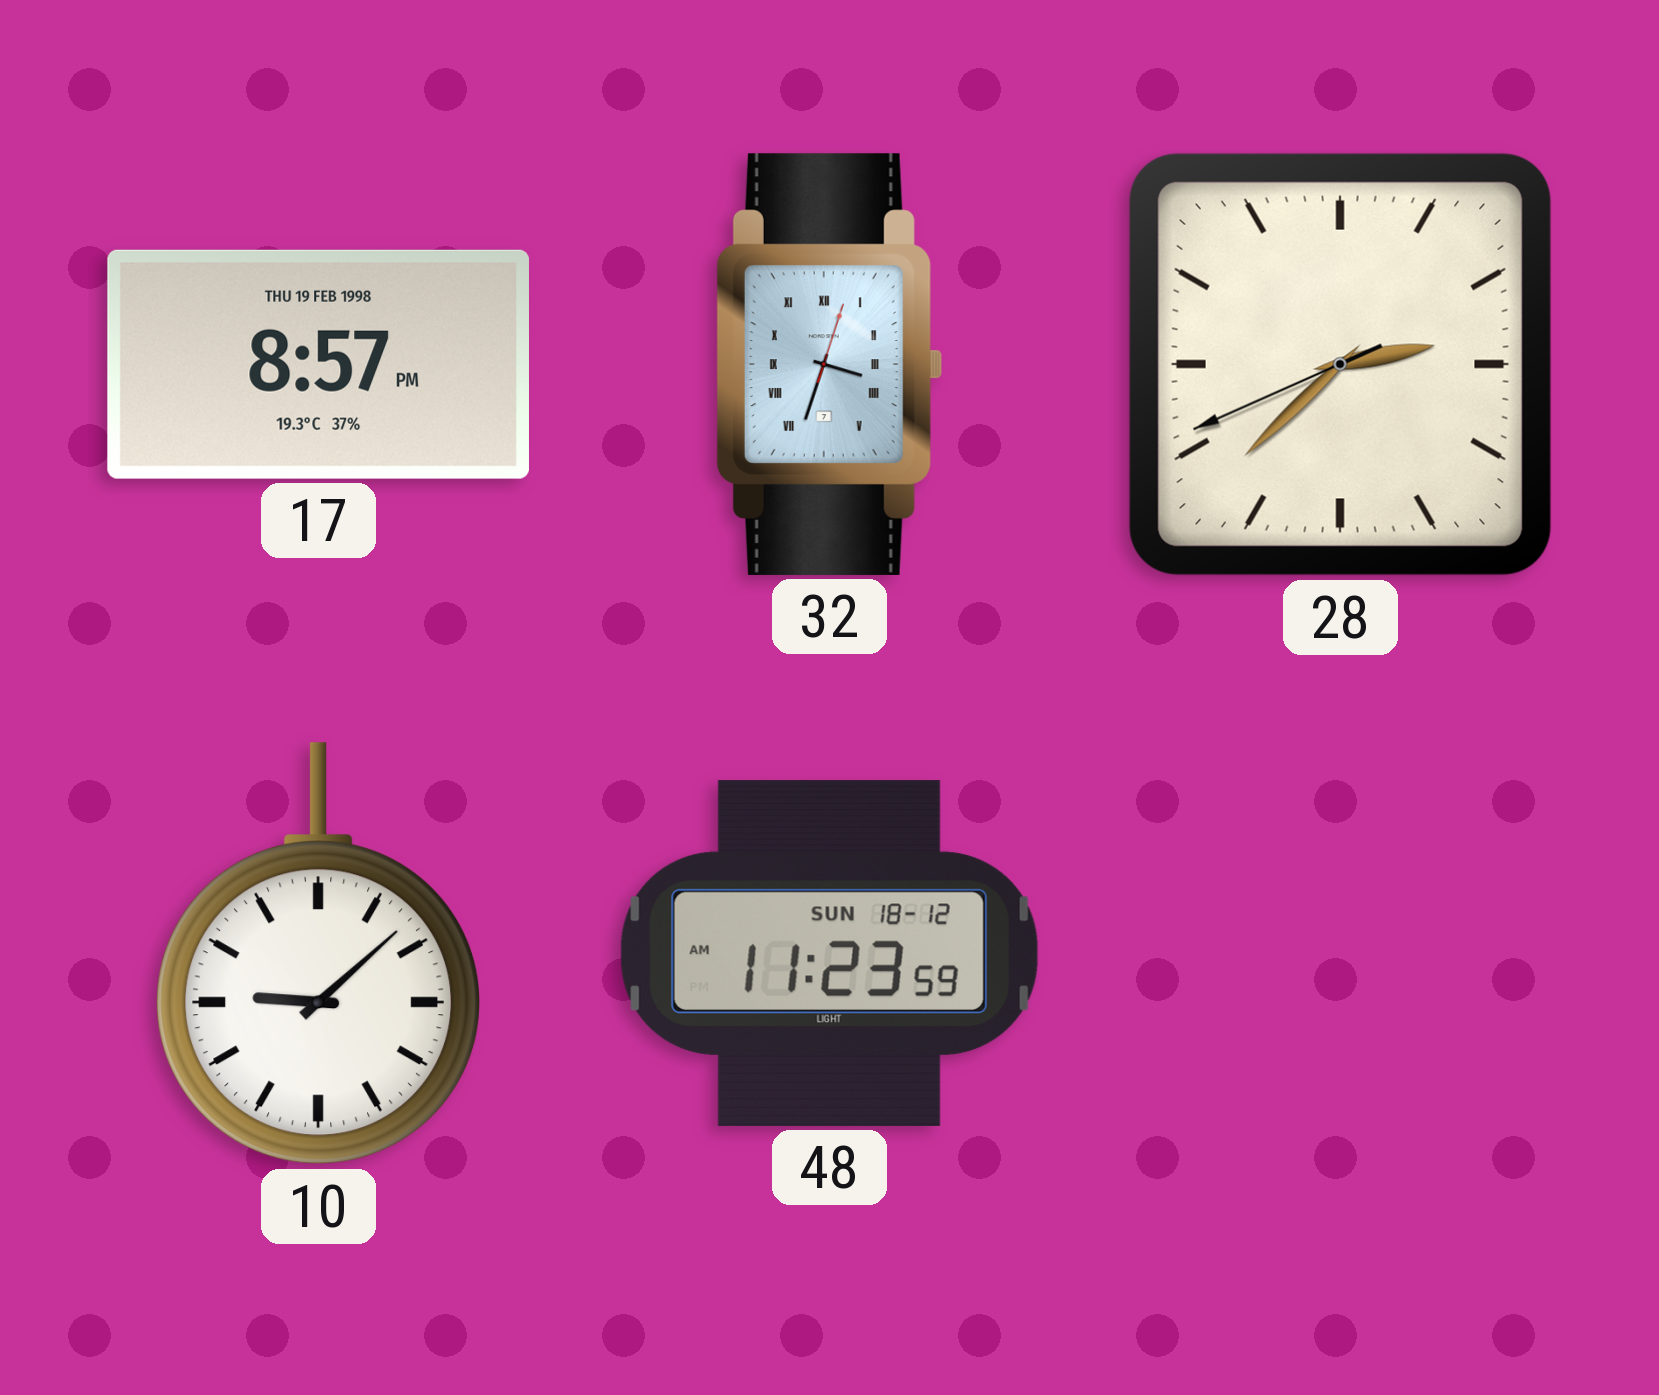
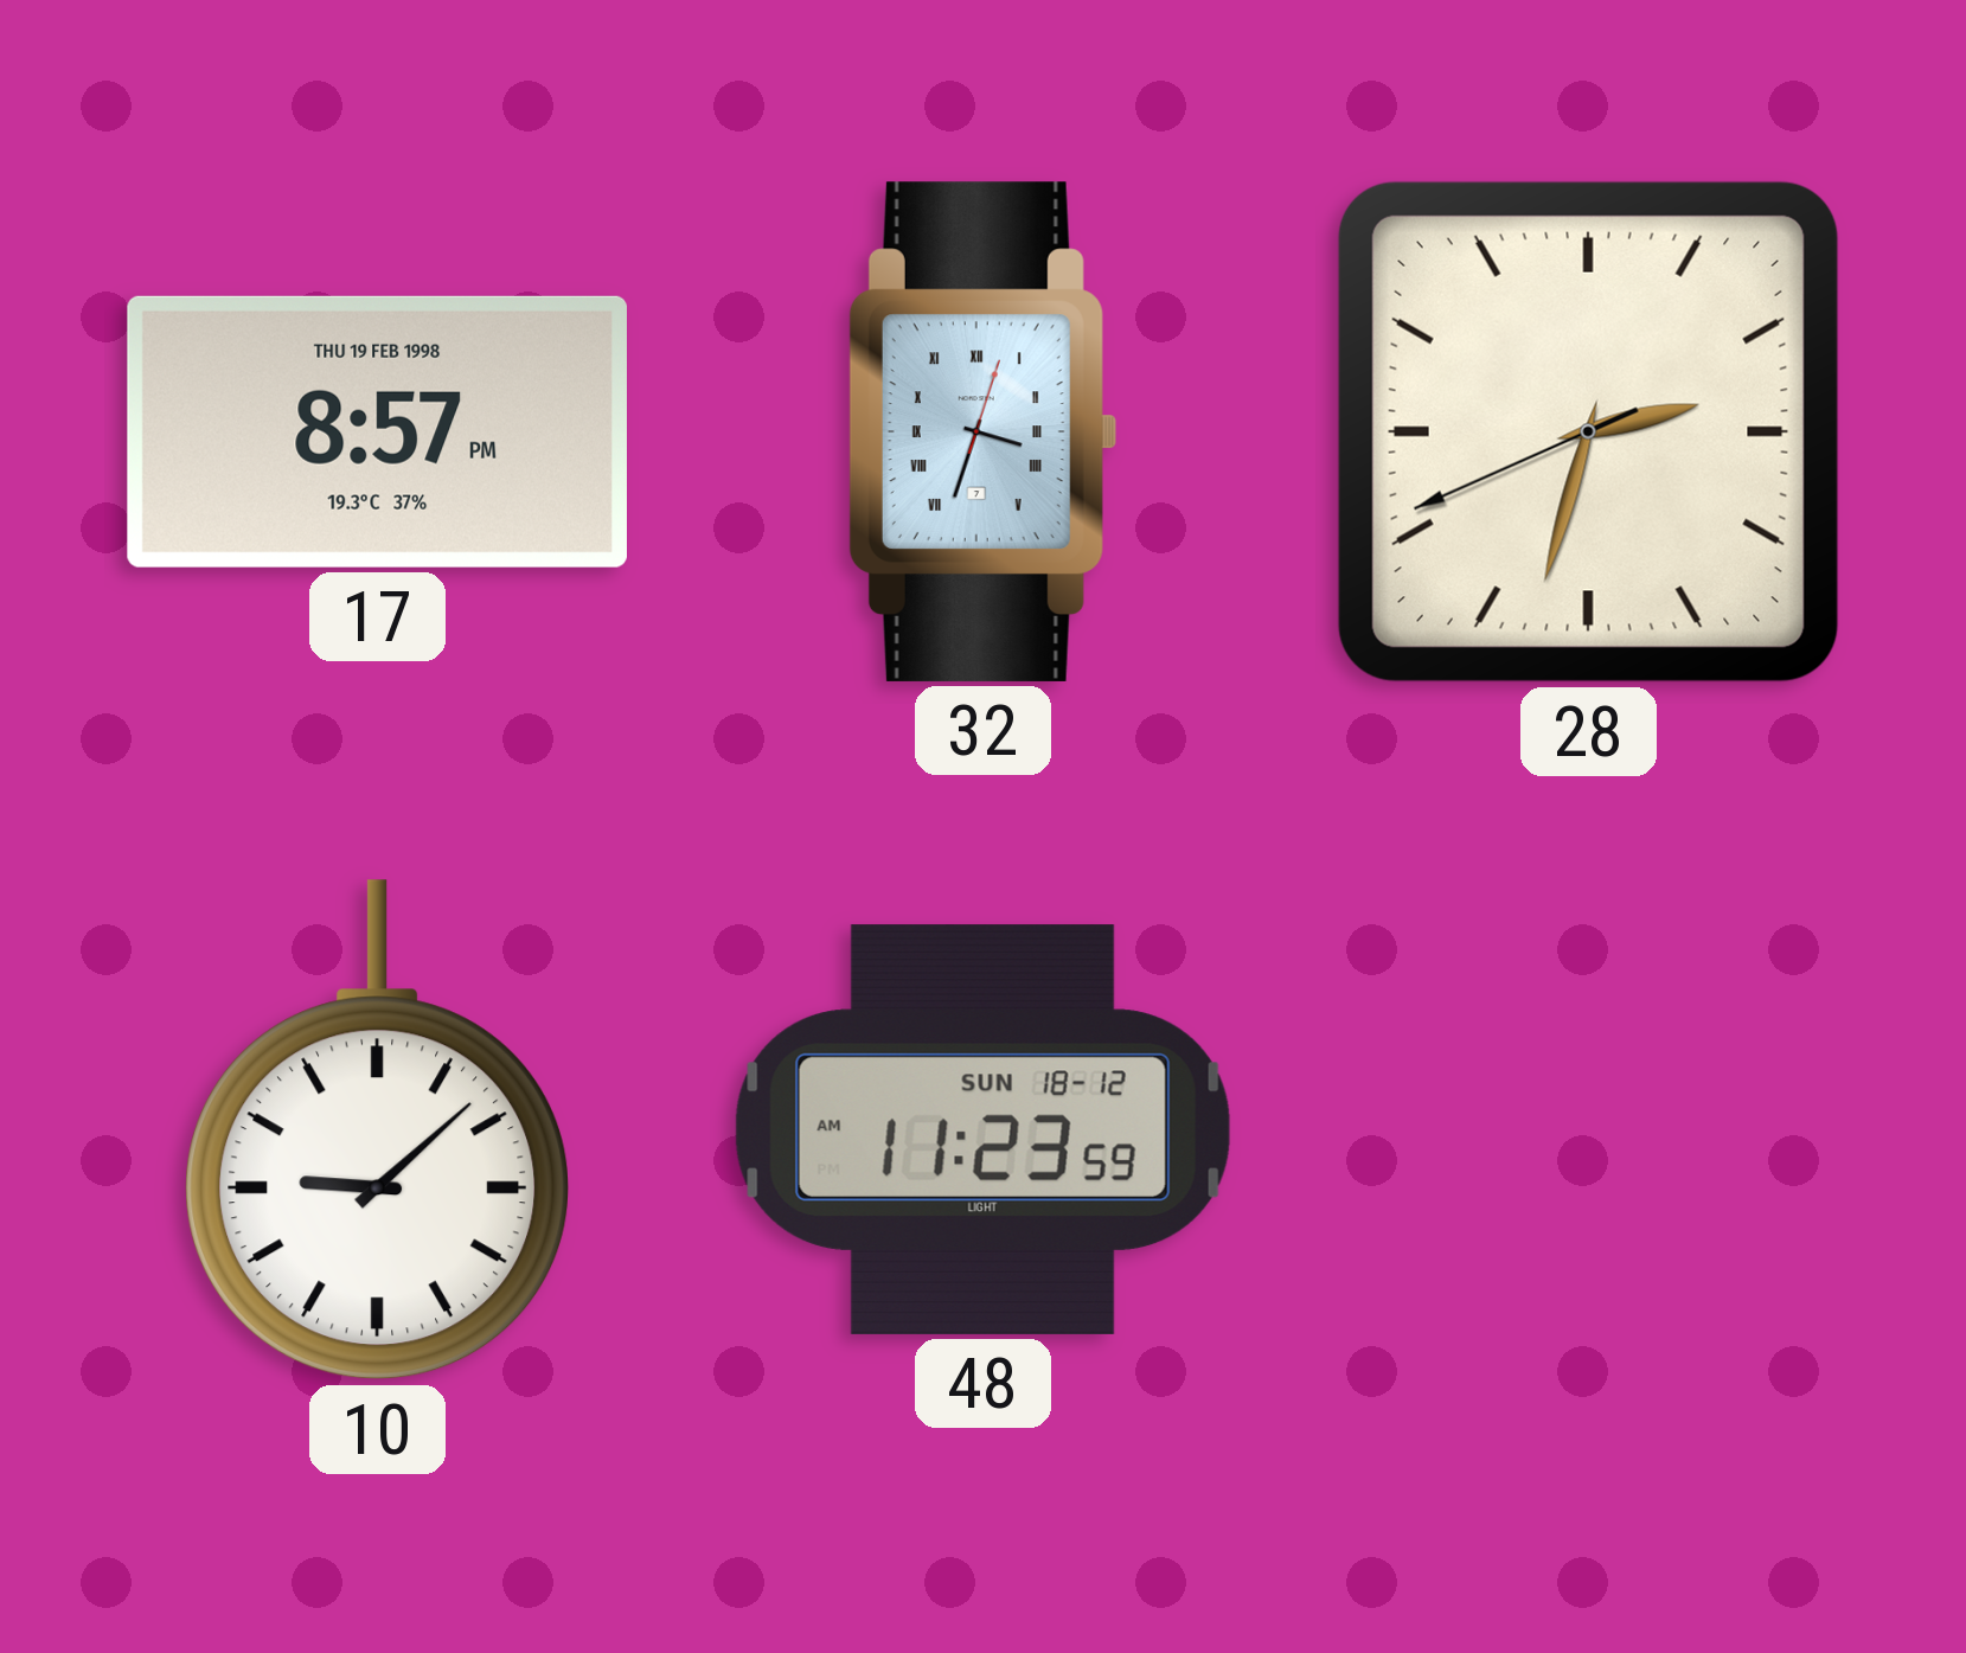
28: 2:37 -> 2:32 (1588, 431)
